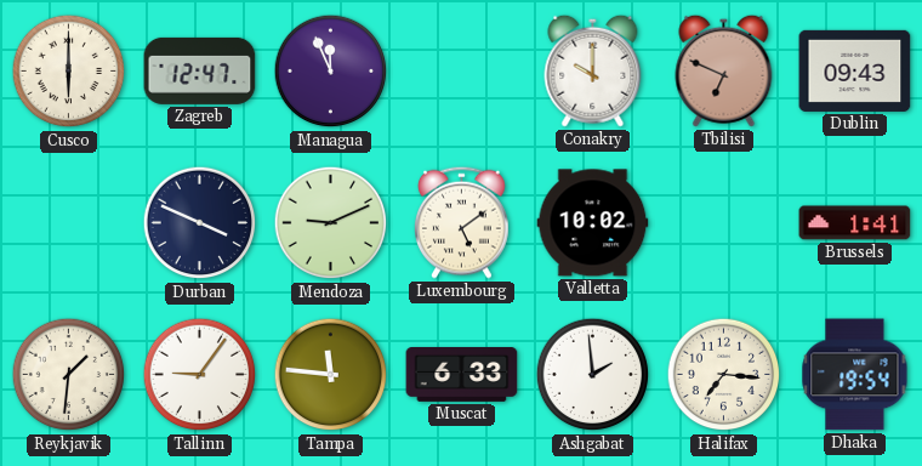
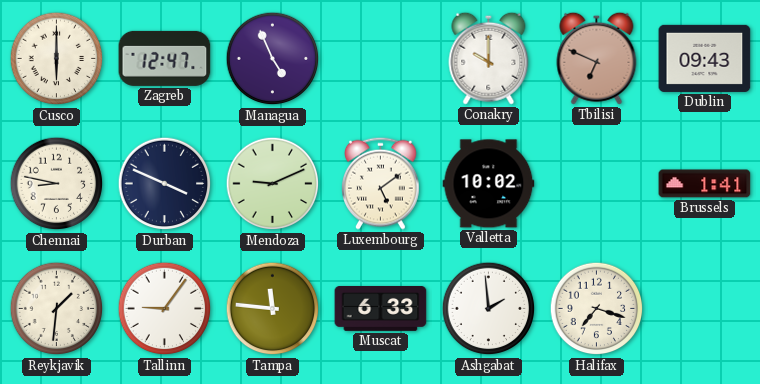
Managua: 11:56 -> 4:56 (273, 59)
Chennai: none -> 8:47 (57, 184)
Halifax: 7:16 -> 7:18 (597, 309)
Dhaka: 19:54 -> none (855, 375)
